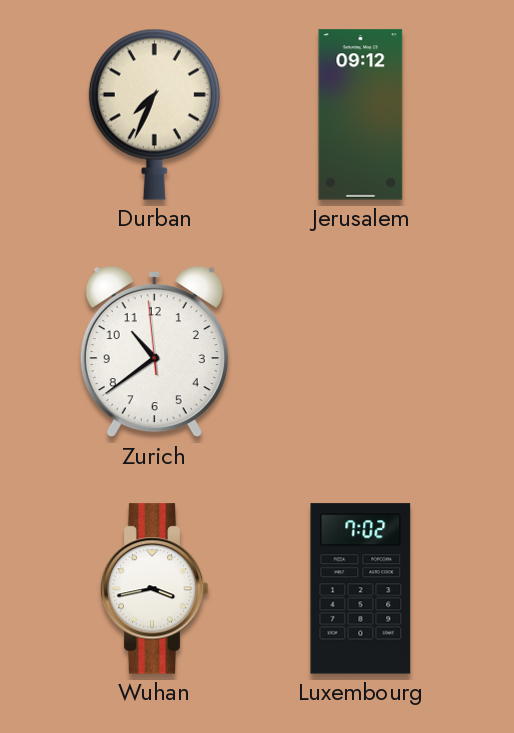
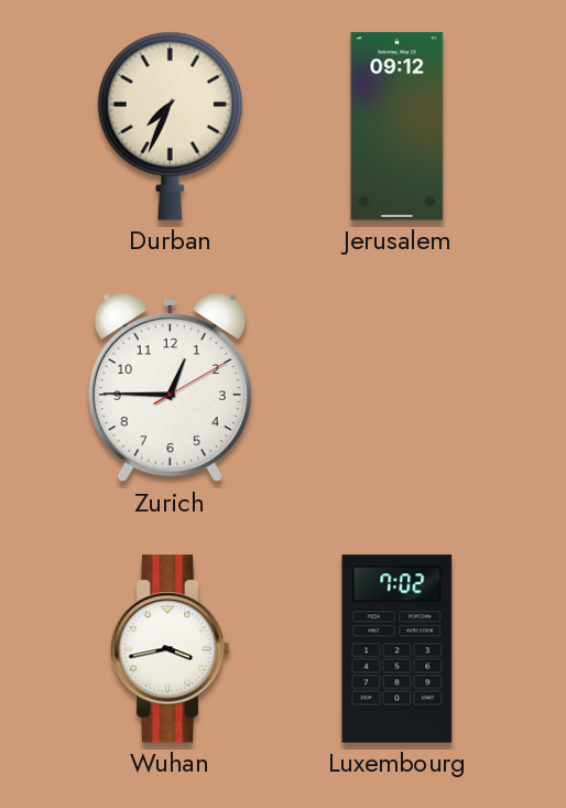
Zurich: 10:38 -> 12:45 (170, 388)
